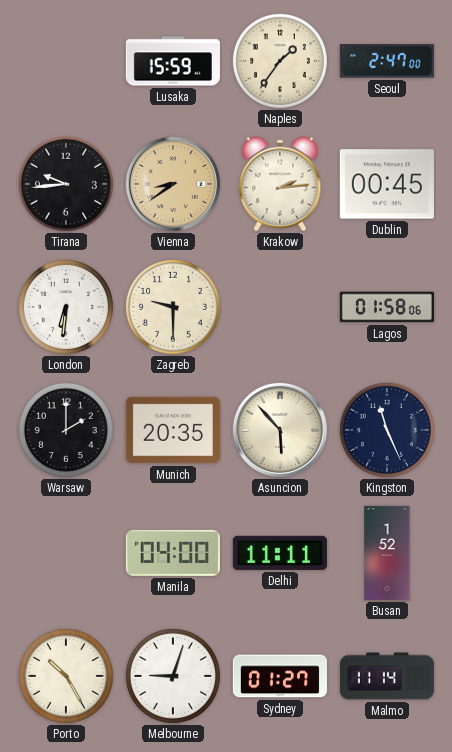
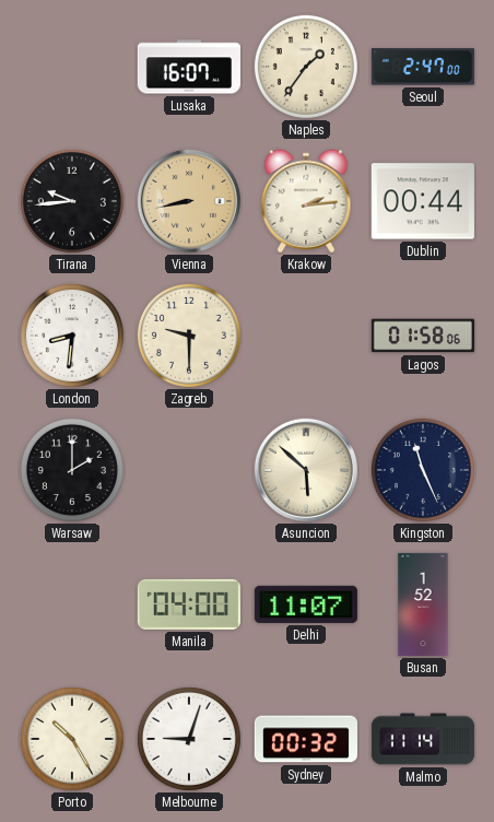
Lusaka: 15:59 -> 16:07 (189, 67)
Vienna: 8:39 -> 8:43 (189, 201)
Dublin: 00:45 -> 00:44 (423, 201)
London: 6:31 -> 8:31 (72, 336)
Munich: 20:35 -> none (173, 430)
Asuncion: 5:53 -> 5:52 (306, 470)
Delhi: 11:11 -> 11:07 (306, 604)
Sydney: 01:27 -> 00:32 (306, 739)
